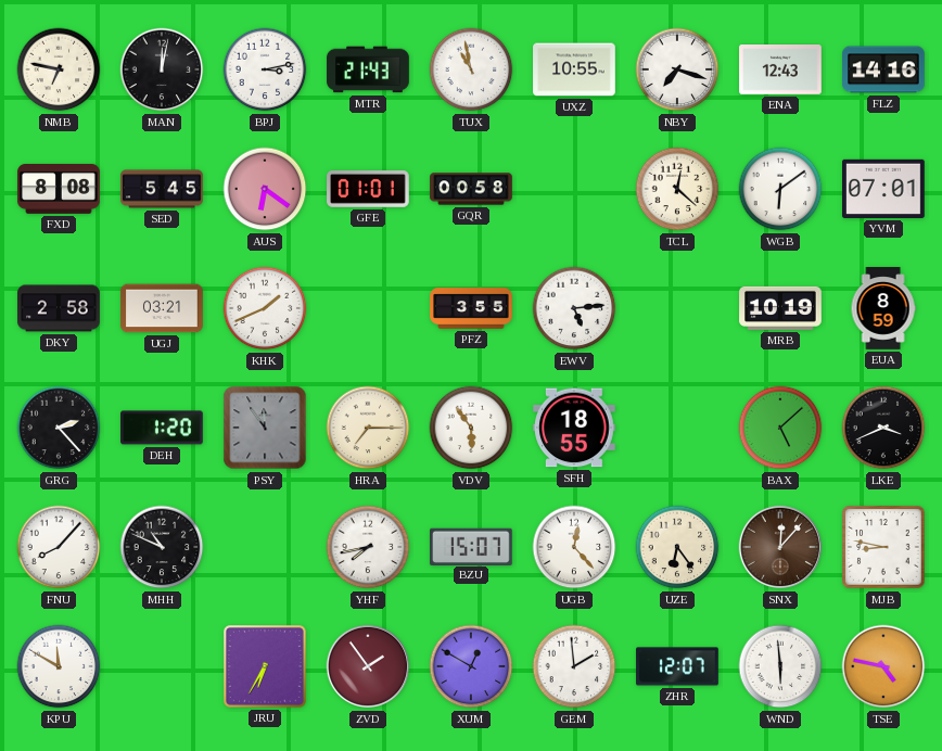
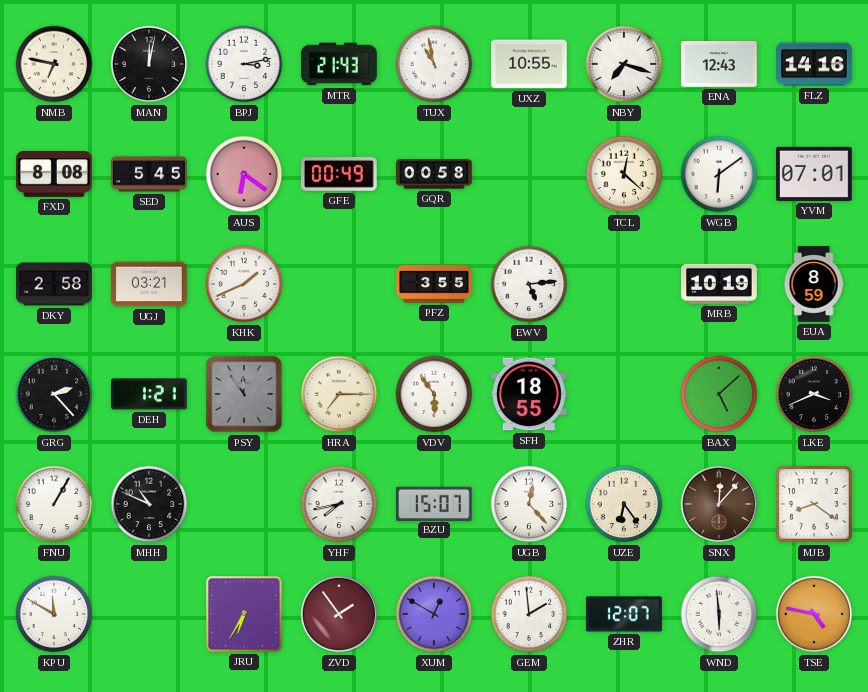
GFE: 01:01 -> 00:49 (340, 175)
DEH: 1:20 -> 1:21 (150, 394)
FNU: 8:07 -> 1:05 (54, 504)
MJB: 8:47 -> 8:21 (814, 504)
